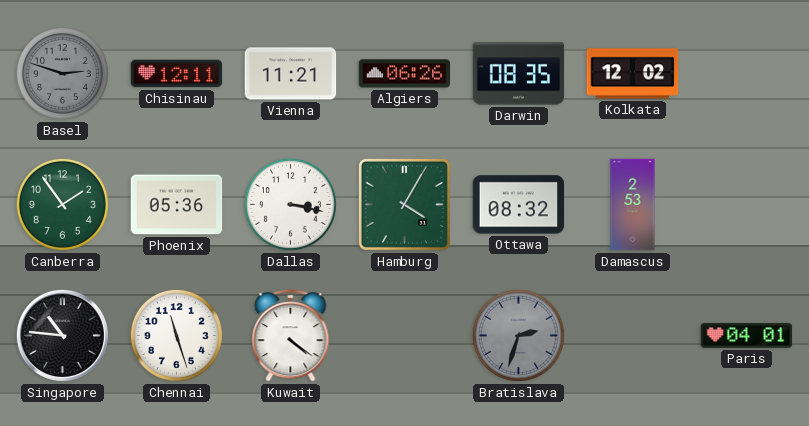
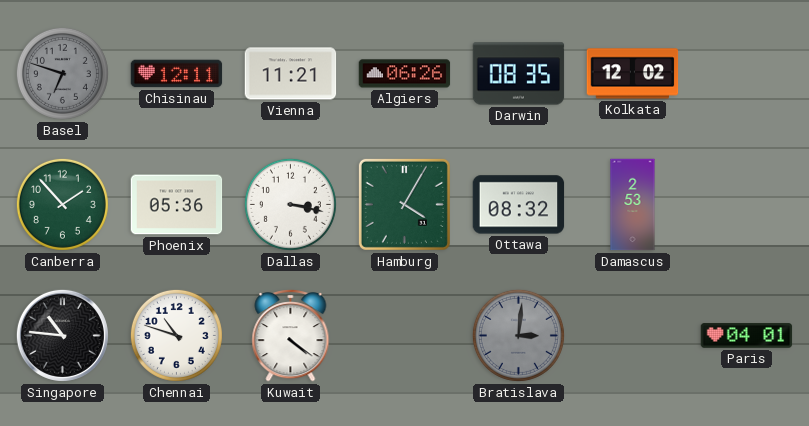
Basel: 2:48 -> 6:48 (62, 73)
Canberra: 1:54 -> 1:53 (62, 204)
Chennai: 11:27 -> 10:48 (176, 335)
Bratislava: 2:33 -> 3:01 (518, 335)
